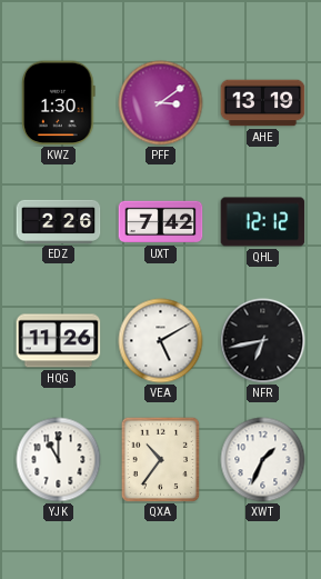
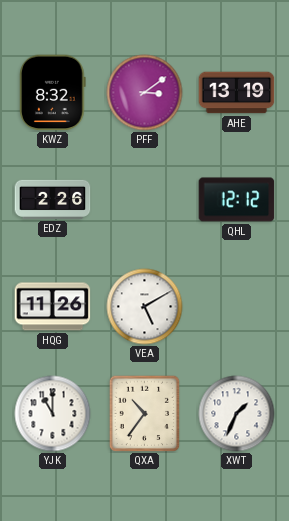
KWZ: 1:30 -> 8:32 (53, 93)
UXT: 7:42 -> none (161, 222)
NFR: 6:43 -> none (263, 341)
